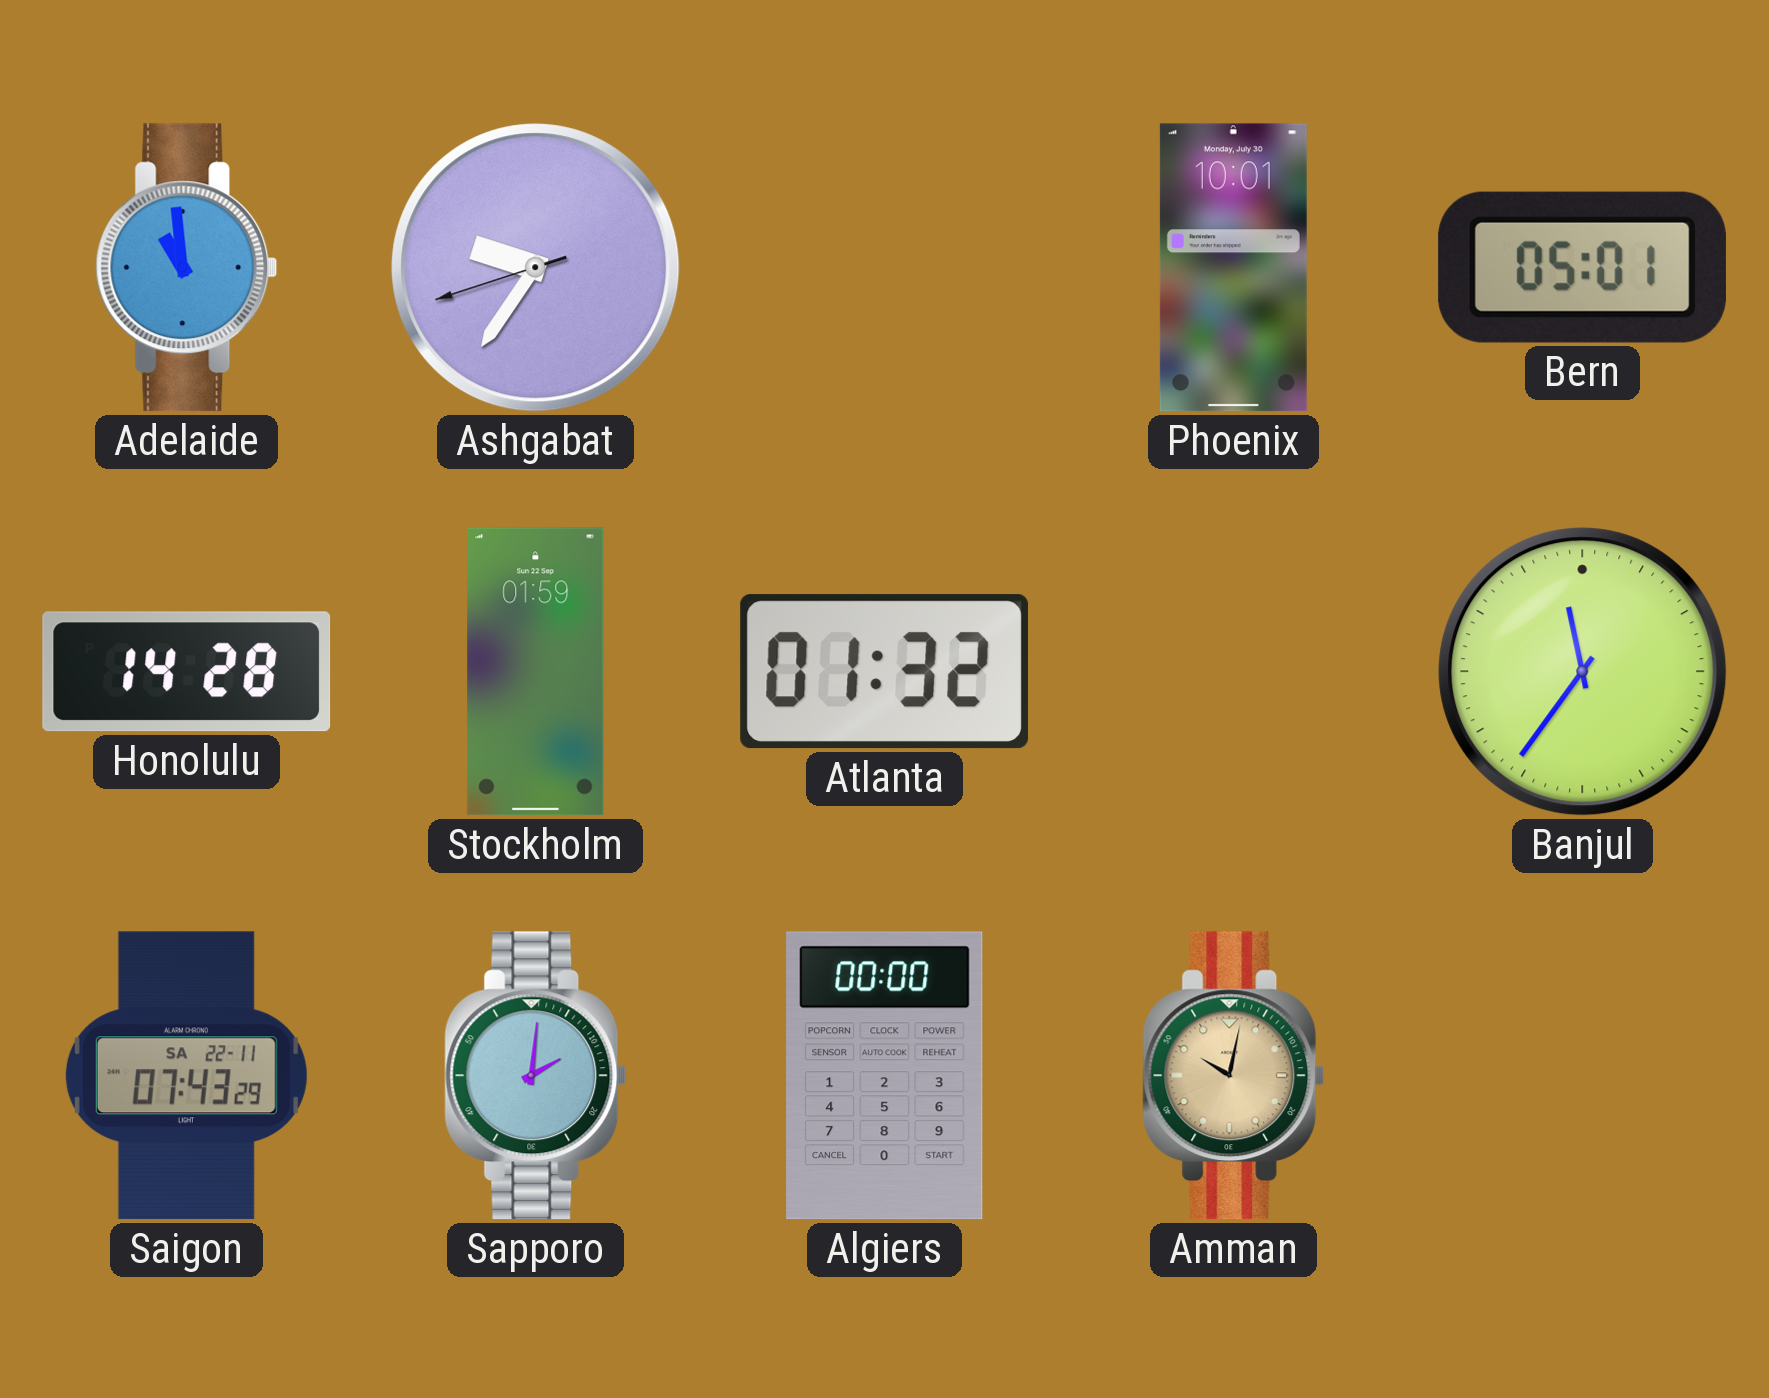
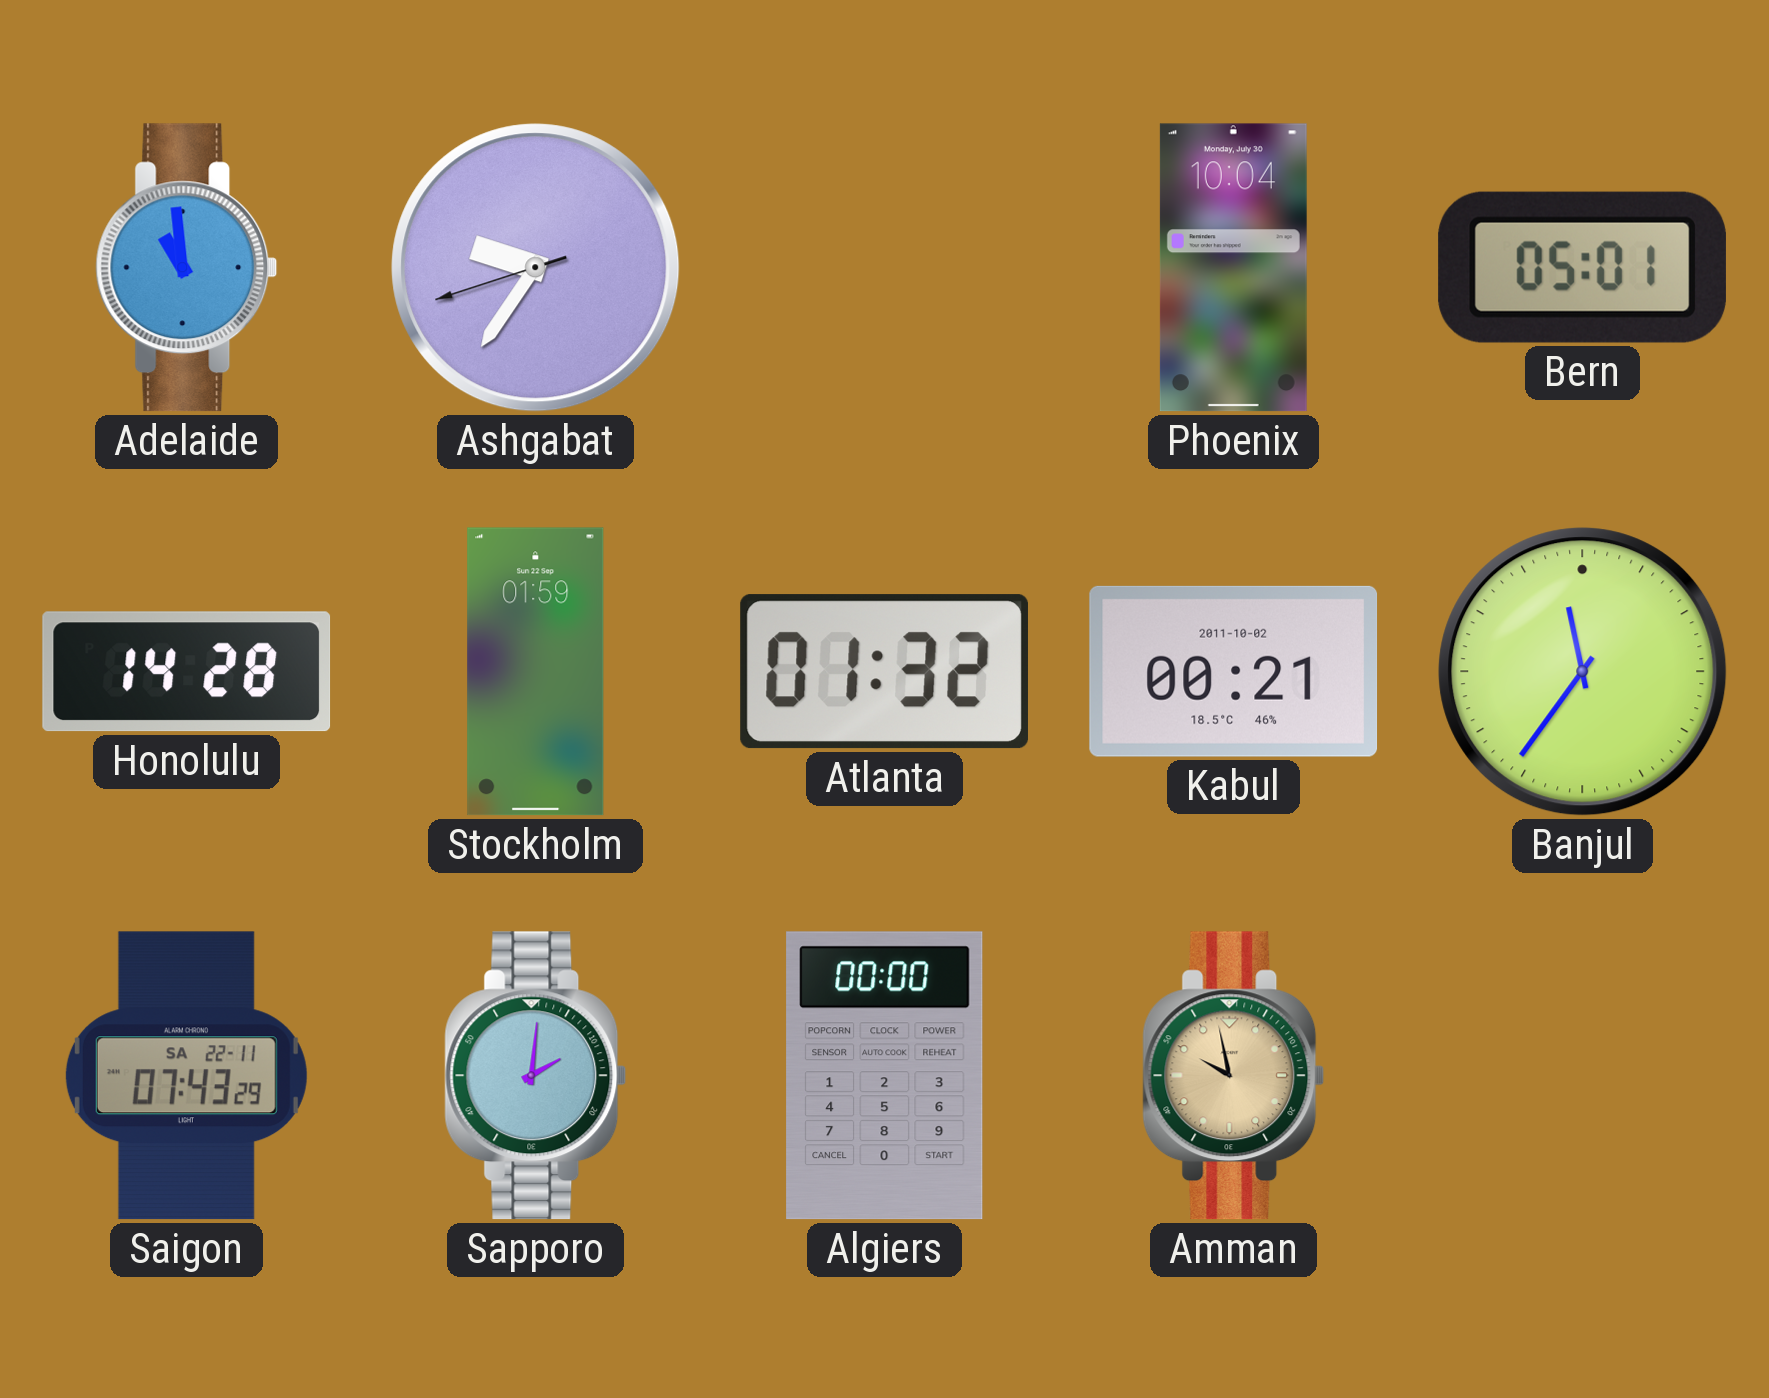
Phoenix: 10:01 -> 10:04 (1233, 268)
Kabul: none -> 00:21 (1234, 671)
Amman: 10:02 -> 9:58 (1234, 1076)
